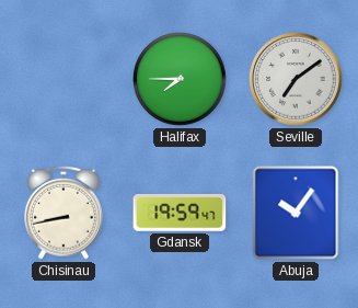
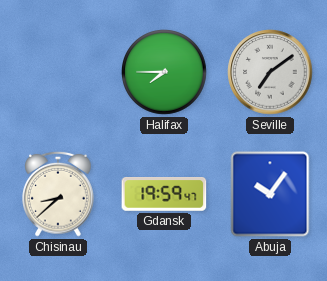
Chisinau: 8:43 -> 8:38 (58, 194)
